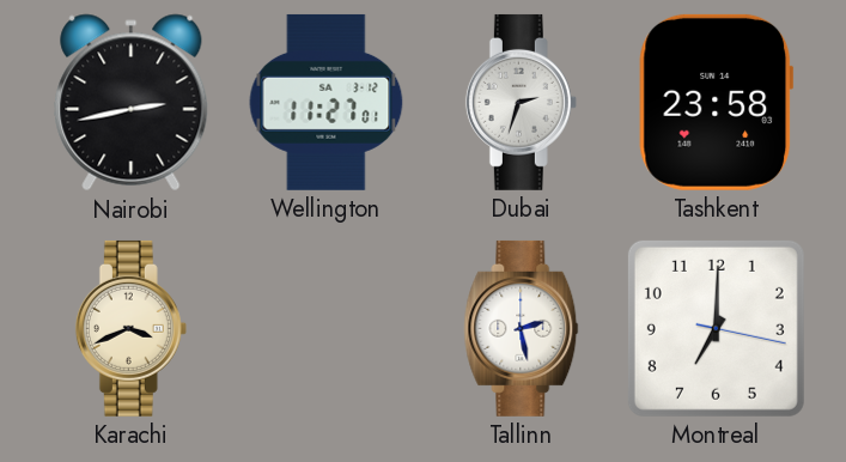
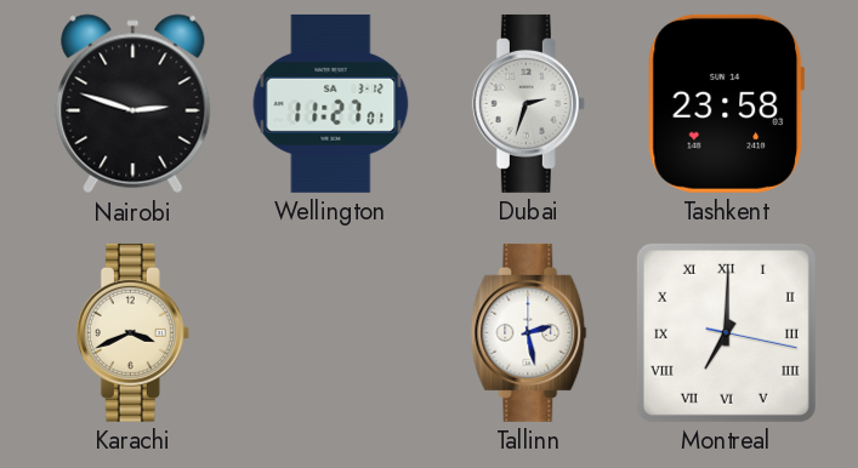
Nairobi: 2:43 -> 2:48 (133, 104)
Montreal numerals: Arabic -> Roman (726, 332)
